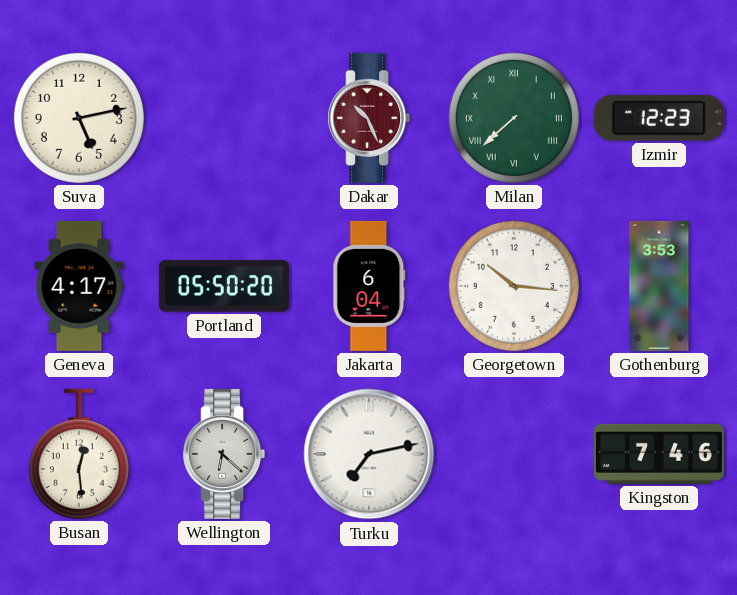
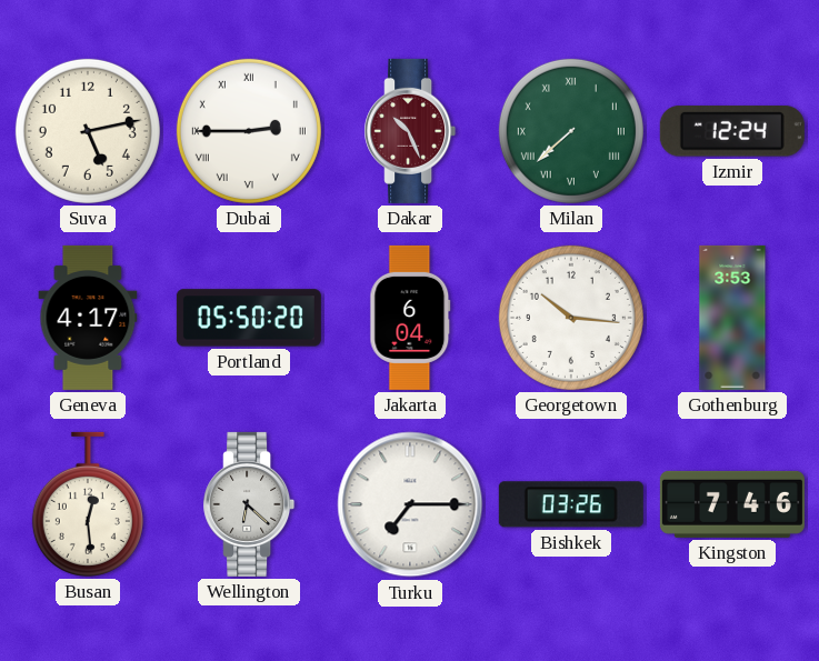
Dubai: none -> 2:45 (249, 131)
Izmir: 12:23 -> 12:24 (732, 131)
Turku: 7:13 -> 7:15 (410, 504)
Bishkek: none -> 03:26 (571, 504)
